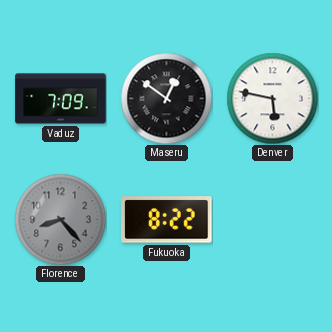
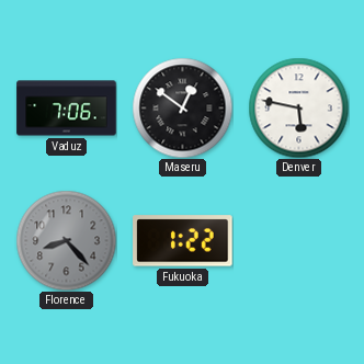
Vaduz: 7:09 -> 7:06 (67, 109)
Fukuoka: 8:22 -> 1:22 (183, 241)
